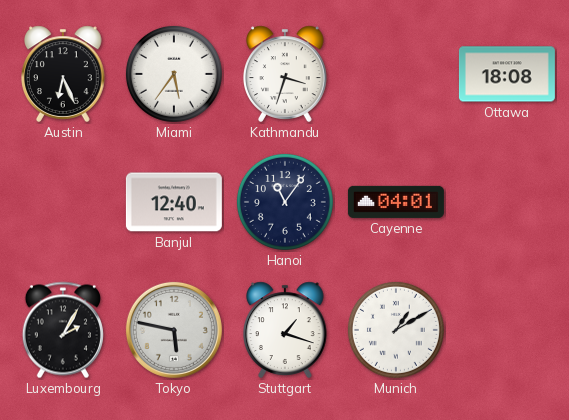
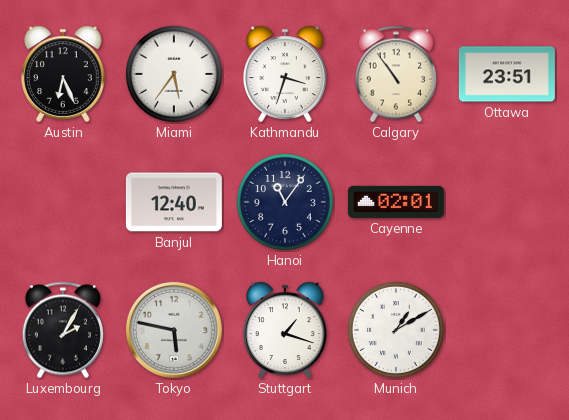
Calgary: none -> 10:54 (396, 74)
Ottawa: 18:08 -> 23:51 (507, 74)
Cayenne: 04:01 -> 02:01 (396, 202)
